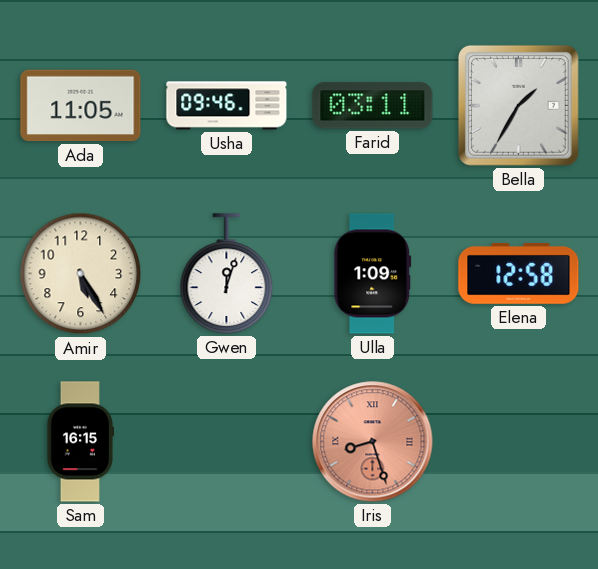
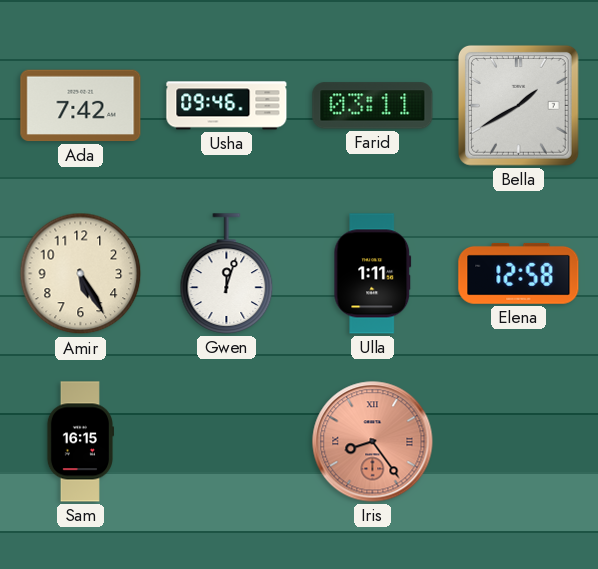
Ada: 11:05 -> 7:42 (81, 106)
Bella: 1:35 -> 1:40 (518, 105)
Ulla: 1:09 -> 1:11 (373, 274)
Iris: 8:27 -> 8:24 (373, 442)
